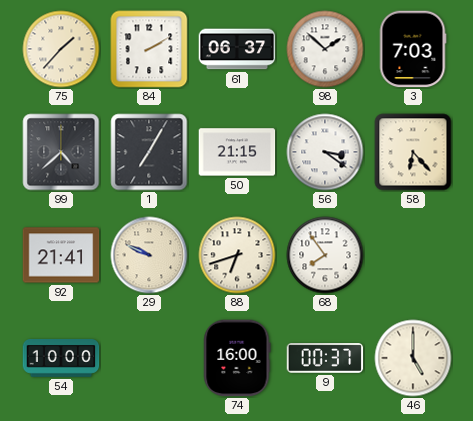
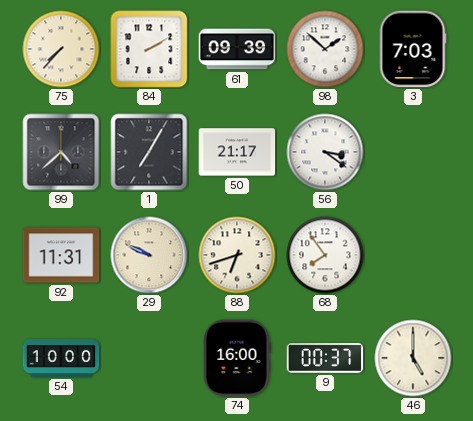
75: 1:37 -> 7:37 (61, 49)
61: 06:37 -> 09:39 (237, 49)
50: 21:15 -> 21:17 (237, 152)
58: 6:23 -> none (413, 152)
92: 21:41 -> 11:31 (61, 255)
